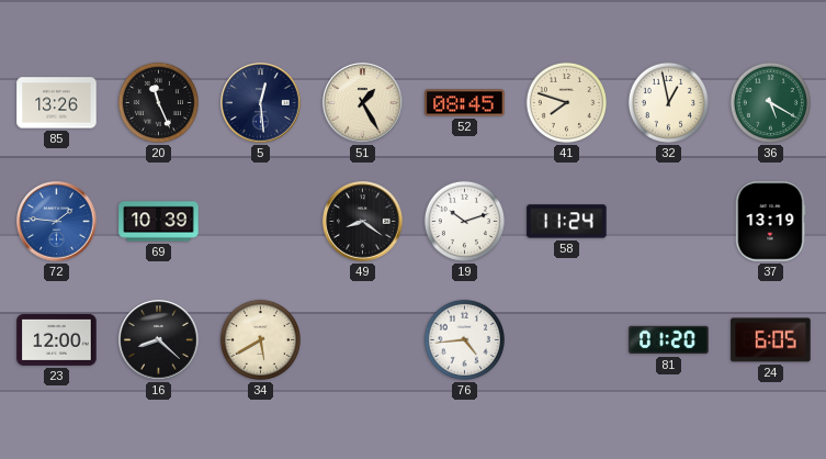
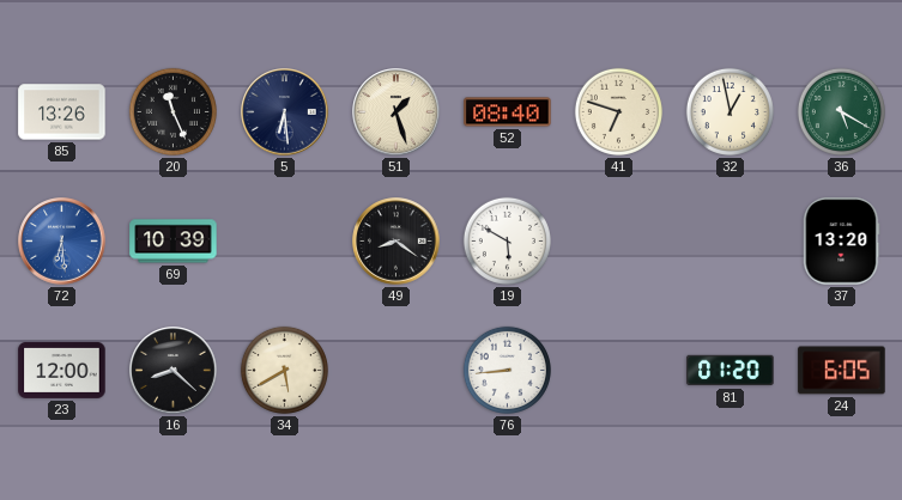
5: 12:29 -> 6:29 (285, 112)
51: 1:25 -> 1:27 (396, 112)
52: 08:45 -> 08:40 (508, 112)
41: 7:48 -> 6:48 (618, 111)
72: 1:46 -> 6:29 (62, 242)
19: 10:12 -> 5:50 (507, 240)
58: 11:24 -> none (567, 222)
37: 13:19 -> 13:20 (841, 242)
76: 4:44 -> 8:44 (507, 370)
